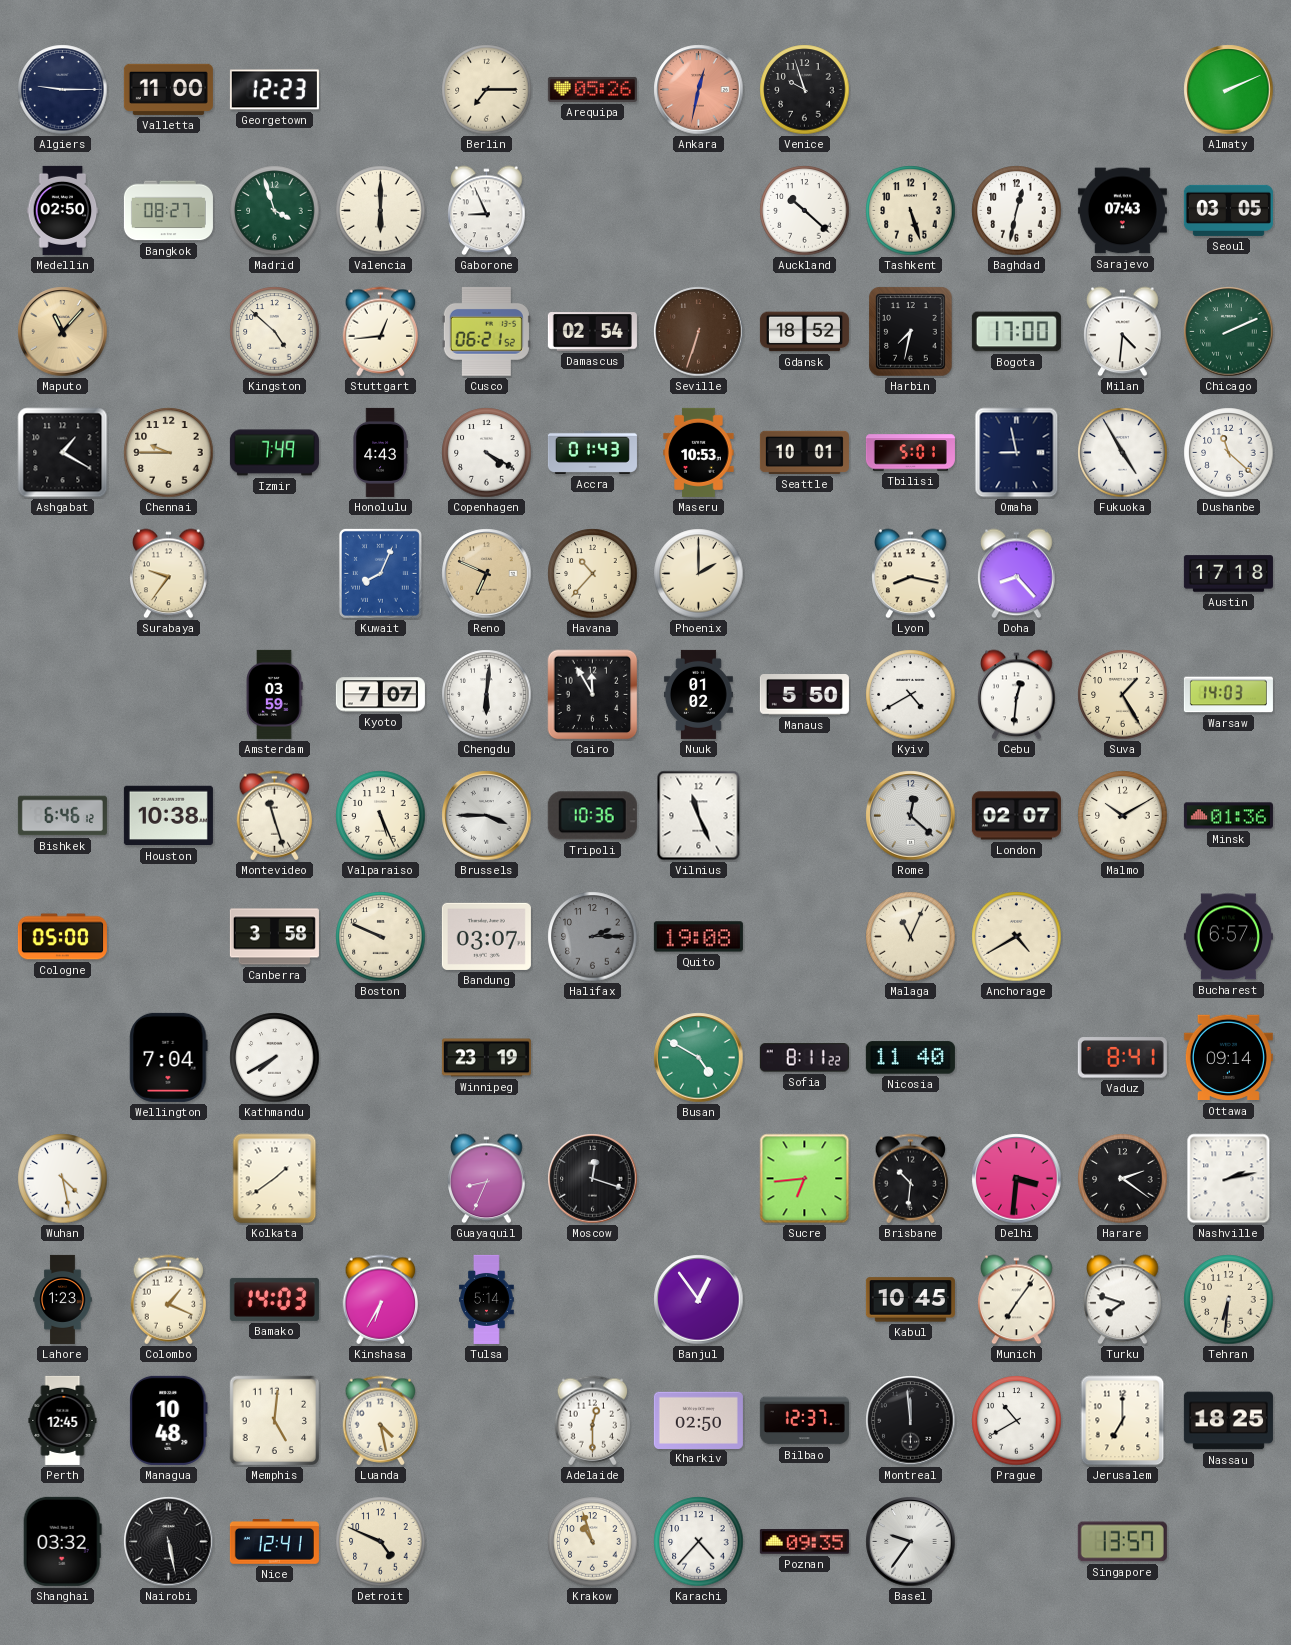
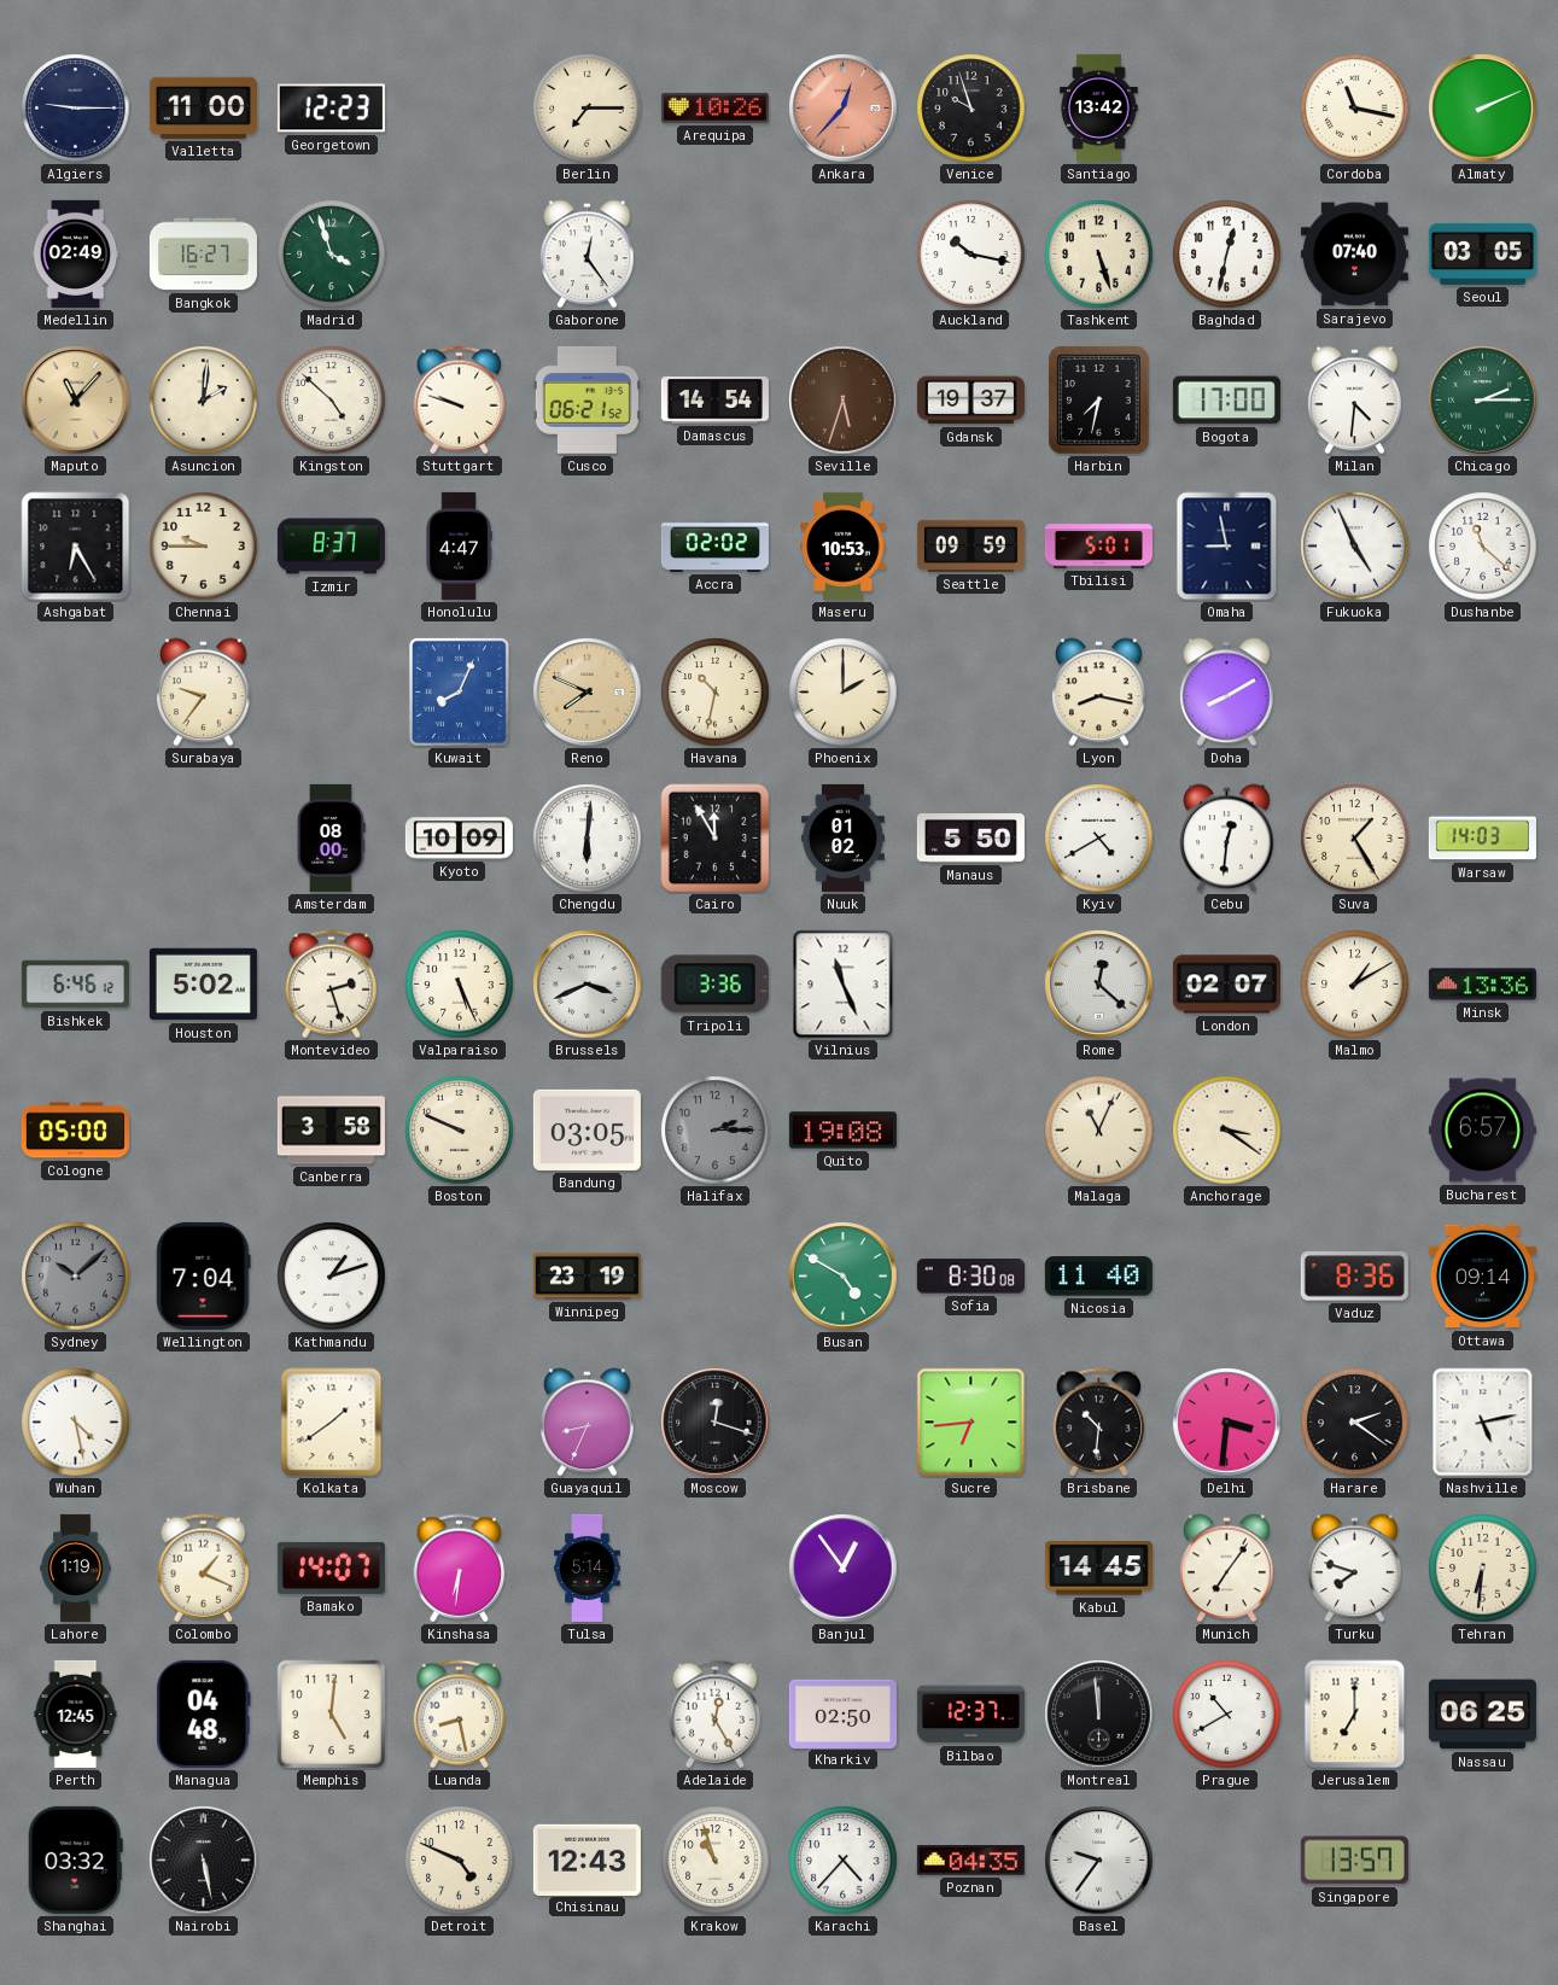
Arequipa: 05:26 -> 10:26 (714, 107)
Ankara: 12:32 -> 12:37 (844, 109)
Santiago: none -> 13:42 (1099, 107)
Cordoba: none -> 11:17 (1355, 109)
Medellin: 02:50 -> 02:49 (76, 253)
Bangkok: 08:27 -> 16:27 (203, 255)
Valencia: 6:00 -> none (381, 211)
Gaborone: 8:56 -> 12:24 (588, 255)
Auckland: 10:22 -> 10:17 (971, 255)
Sarajevo: 07:43 -> 07:40 (1354, 255)
Asuncion: none -> 2:01 (204, 401)
Stuttgart: 12:44 -> 9:48 (460, 401)
Damascus: 02:54 -> 14:54 (714, 401)
Seville: 6:33 -> 5:33 (844, 401)
Gdansk: 18:52 -> 19:37 (970, 401)
Chicago: 2:11 -> 2:15 (1483, 401)
Ashgabat: 1:20 -> 6:25 (76, 547)
Izmir: 7:49 -> 8:37 (331, 547)
Honolulu: 4:43 -> 4:47 (459, 545)
Copenhagen: 4:20 -> none (487, 453)
Accra: 01:43 -> 02:02 (714, 545)
Seattle: 10:01 -> 09:59 (970, 545)
Fukuoka: 4:55 -> 4:56 (1355, 547)
Reno: 6:49 -> 7:49 (588, 693)
Havana: 10:37 -> 10:32 (716, 693)
Doha: 8:23 -> 8:10 (1227, 693)
Austin: 17:18 -> none (1228, 574)
Amsterdam: 03:59 -> 08:00 (331, 837)
Kyoto: 7:07 -> 10:09 (459, 839)
Houston: 10:38 -> 5:02 (203, 985)
Montevideo: 11:27 -> 2:27 (332, 985)
Brussels: 3:45 -> 3:41 (588, 985)
Tripoli: 10:36 -> 3:36 (714, 985)
Malmo: 10:10 -> 1:10 (1355, 985)
Minsk: 01:36 -> 13:36 (1482, 985)
Bandung: 03:07 -> 03:05 (587, 1129)
Anchorage: 4:40 -> 3:21 (1227, 1131)
Sydney: none -> 10:08 (76, 1277)
Kathmandu: 7:40 -> 1:12 (332, 1277)
Sofia: 8:11 -> 8:30 (970, 1277)
Vaduz: 8:41 -> 8:36 (1354, 1277)
Nashville: 2:13 -> 5:13 (1483, 1423)
Lahore: 1:23 -> 1:19 (76, 1567)
Bamako: 14:03 -> 14:07 (331, 1567)
Kinshasa: 6:35 -> 6:31 (460, 1569)
Kabul: 10:45 -> 14:45 (1098, 1569)
Managua: 10:48 -> 04:48 (204, 1713)
Luanda: 4:28 -> 8:28 (460, 1715)
Adelaide: 12:30 -> 12:25 (716, 1715)
Nassau: 18:25 -> 06:25 (1482, 1715)
Nice: 12:41 -> none (274, 1542)
Chisinau: none -> 12:43 (587, 1860)
Poznan: 09:35 -> 04:35 (970, 1861)
